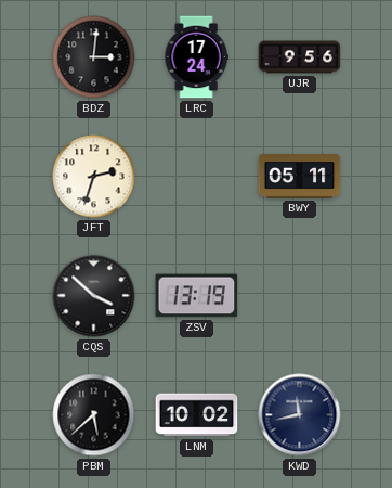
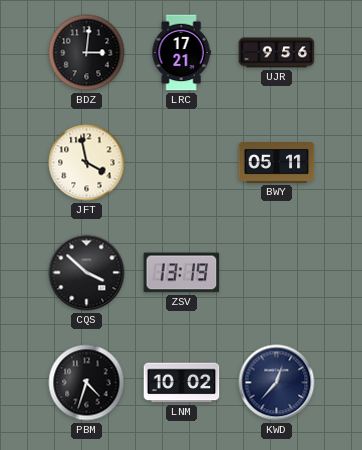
LRC: 17:24 -> 17:21 (181, 53)
JFT: 2:33 -> 3:58 (87, 163)
PBM: 5:38 -> 4:33 (87, 383)
KWD: 11:43 -> 12:37 (277, 383)
